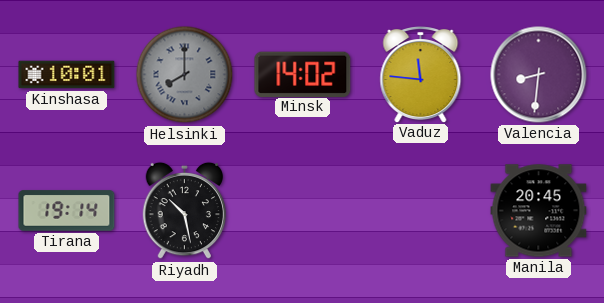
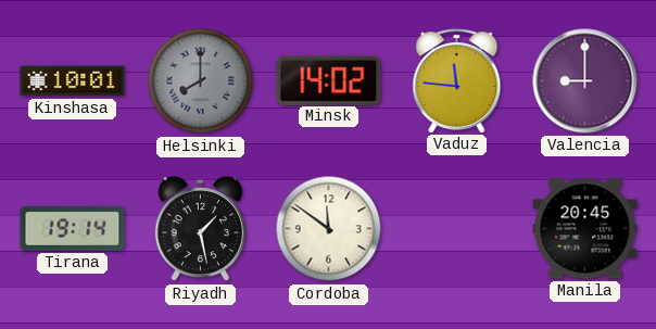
Valencia: 8:31 -> 9:00 (585, 81)
Riyadh: 10:28 -> 1:28 (201, 229)
Cordoba: none -> 11:51 (329, 229)
